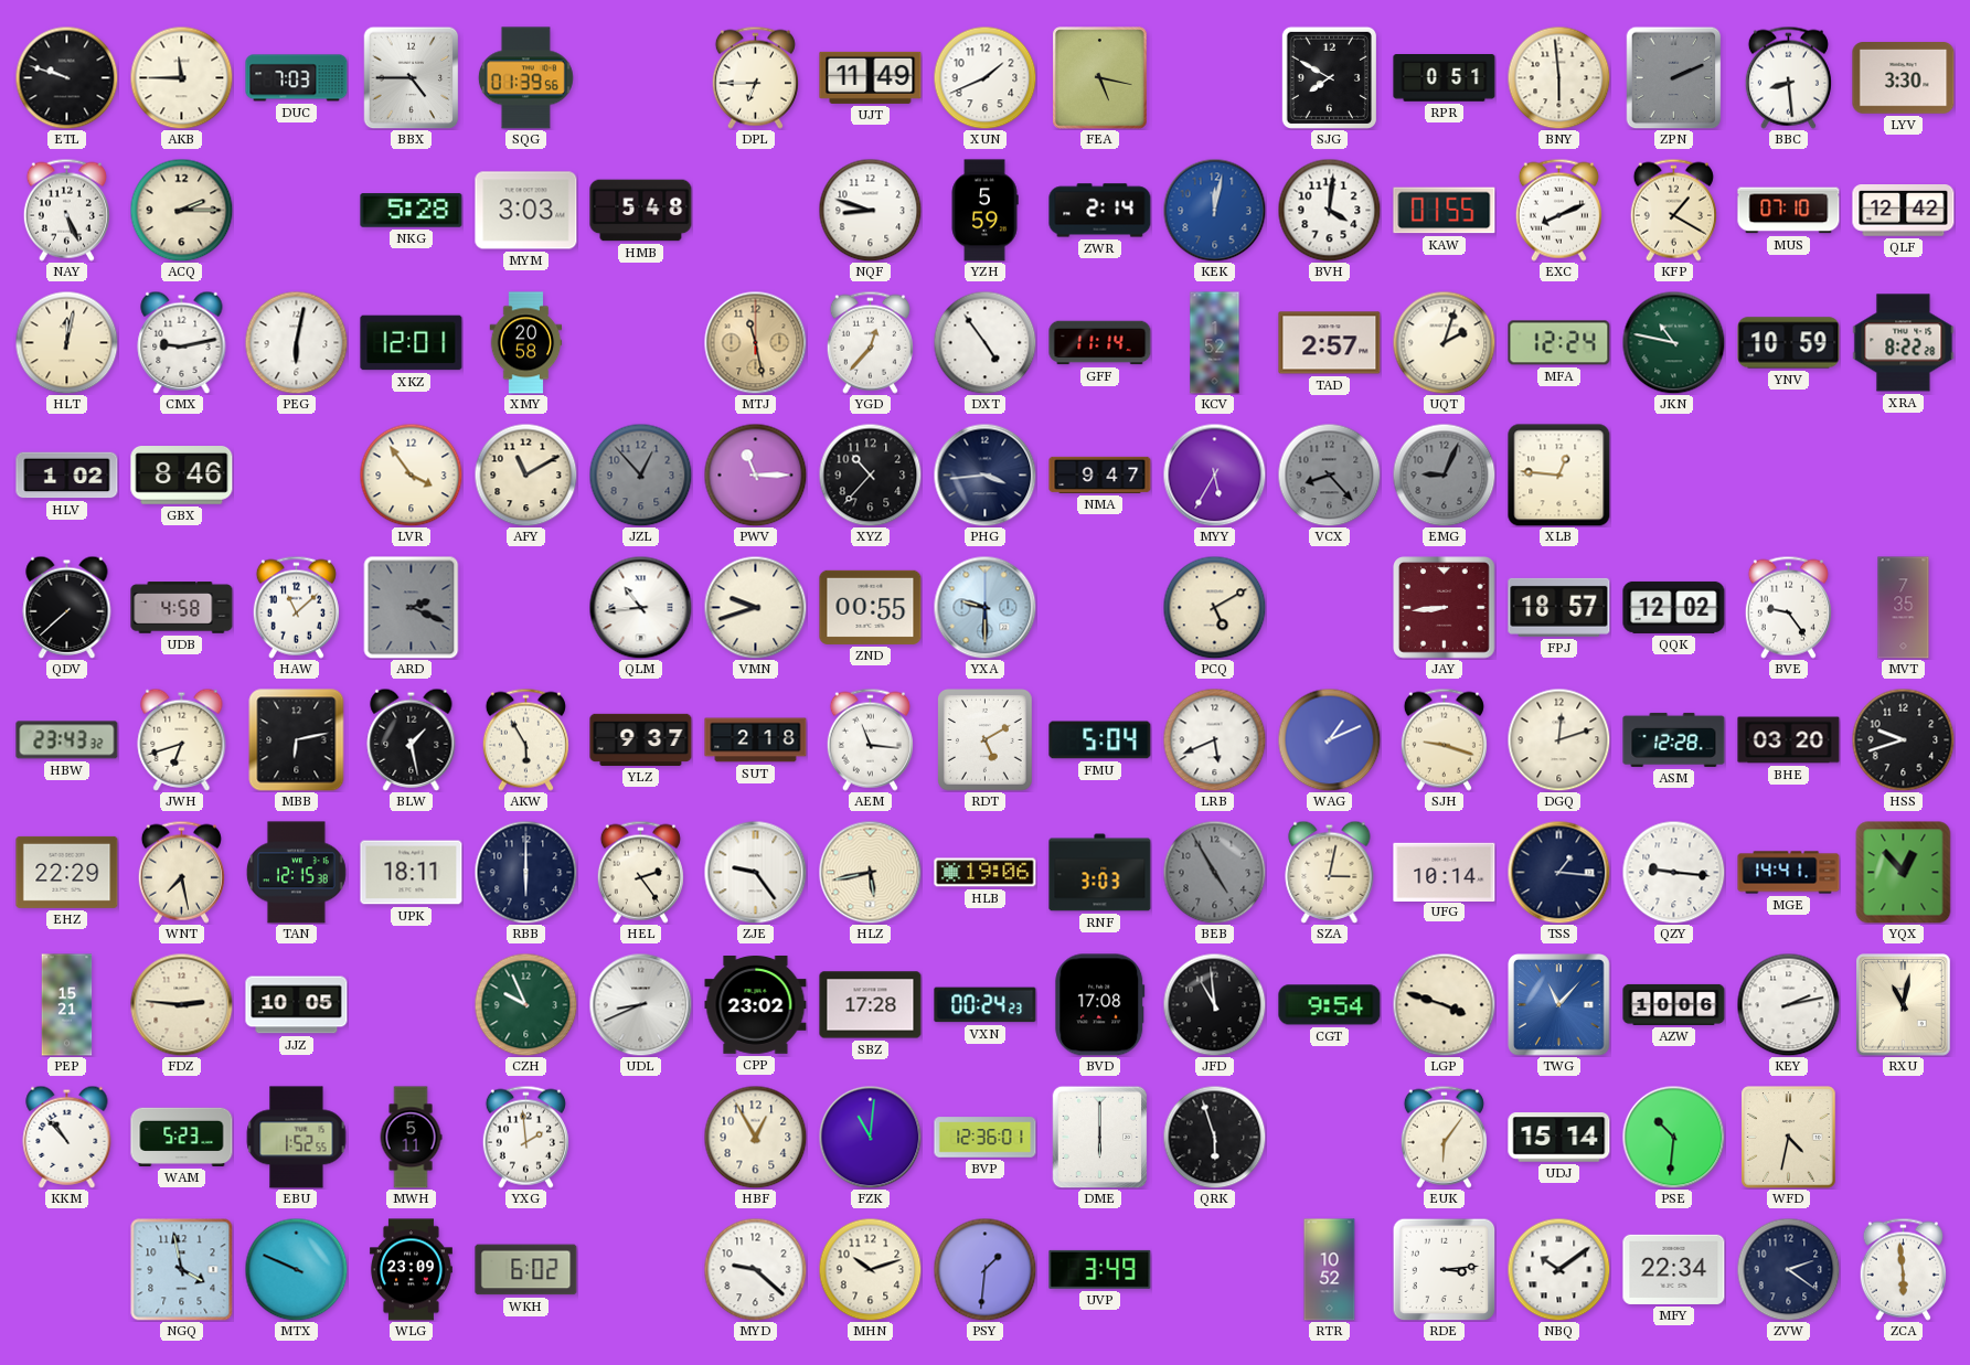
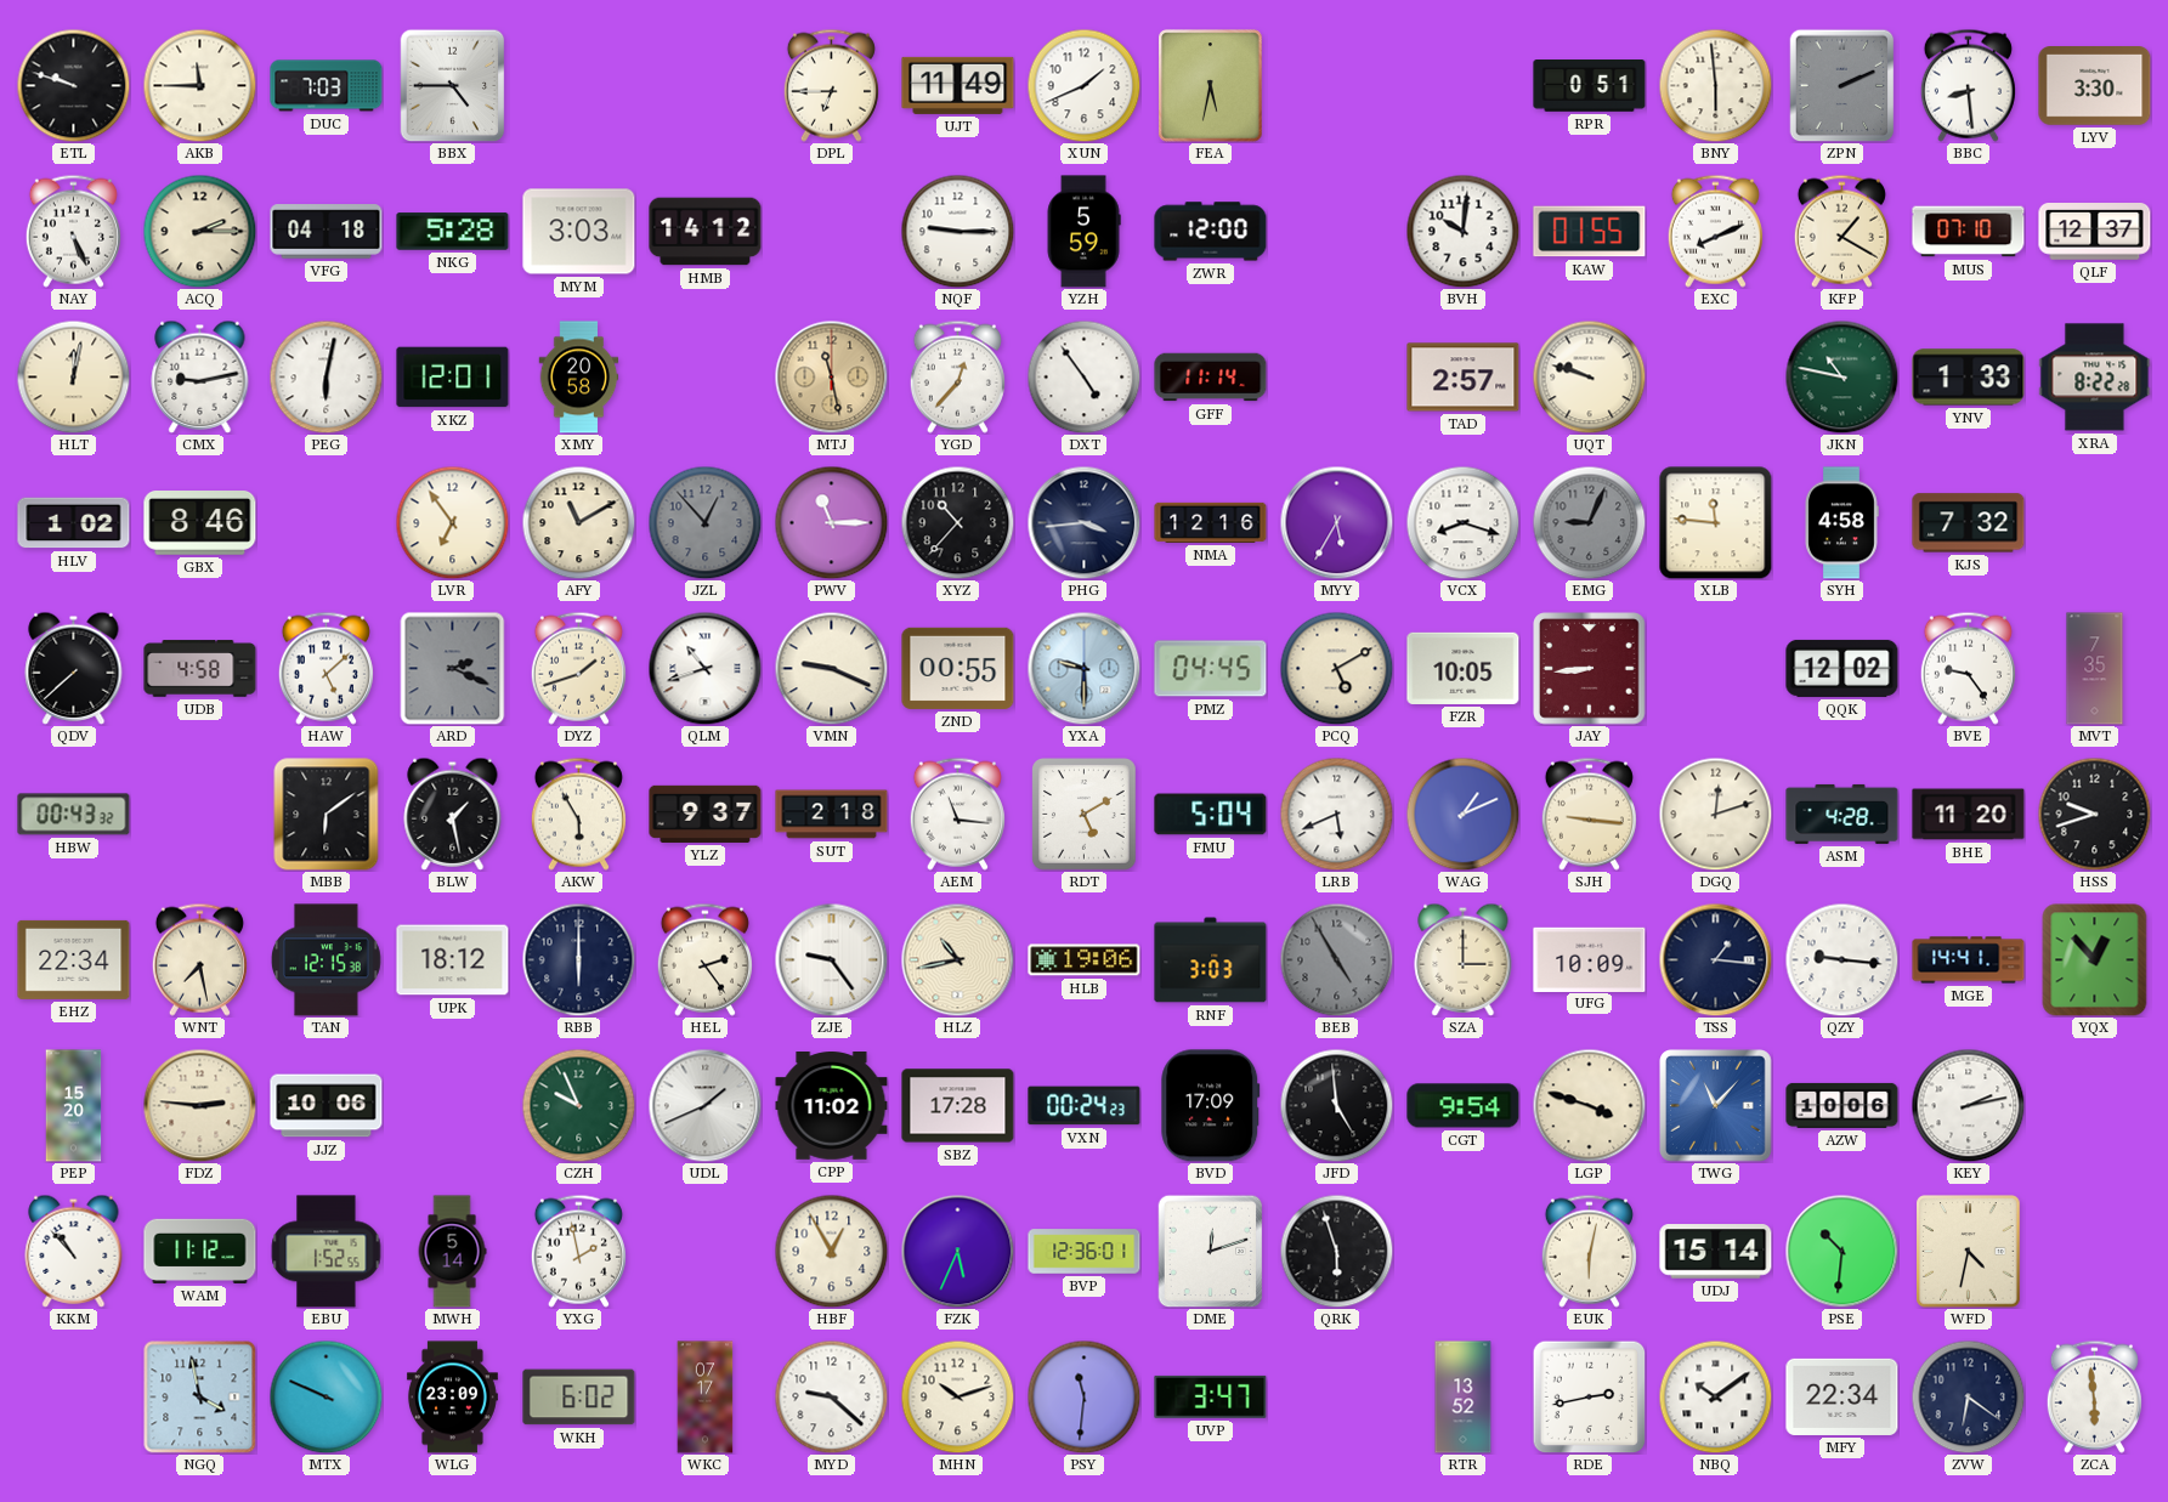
SQG: 01:39 -> none (525, 78)
FEA: 5:17 -> 5:32 (1211, 86)
SJG: 7:50 -> none (1329, 77)
VFG: none -> 04:18 (327, 232)
HMB: 5:48 -> 14:12 (706, 232)
NQF: 8:48 -> 9:15 (957, 231)
ZWR: 2:14 -> 12:00 (1211, 232)
KEK: 12:02 -> none (1214, 210)
BVH: 4:01 -> 10:01 (1462, 231)
QLF: 12:42 -> 12:37 (2095, 232)
KCV: 1:52 -> none (1215, 343)
UQT: 2:03 -> 9:48 (1589, 376)
MFA: 12:24 -> none (1559, 343)
YNV: 10:59 -> 1:33 (1969, 378)
LVR: 3:54 -> 6:54 (452, 522)
NMA: 9:47 -> 12:16 (1211, 522)
VCX: 8:23 -> 8:18 (1462, 522)
VCX dial: grey -> white (1462, 522)
XLB: 12:46 -> 11:46 (1716, 523)
SYH: none -> 4:58 (1841, 523)
KJS: none -> 7:32 (1969, 523)
HAW: 11:08 -> 5:08 (326, 668)
DYZ: none -> 1:42 (578, 668)
QLM: 10:44 -> 10:42 (704, 668)
VMN: 9:42 -> 9:19 (831, 668)
PMZ: none -> 04:45 (1211, 669)
FZR: none -> 10:05 (1464, 668)
FPJ: 18:57 -> none (1559, 607)
HBW: 23:43 -> 00:43 (74, 815)
JWH: 6:42 -> none (182, 739)
MBB: 6:13 -> 6:09 (327, 815)
SJH: 9:18 -> 9:16 (1589, 814)
ASM: 12:28 -> 4:28 (1842, 814)
BHE: 03:20 -> 11:20 (1969, 815)
EHZ: 22:29 -> 22:34 (74, 959)
UPK: 18:11 -> 18:12 (453, 960)
HLZ: 5:43 -> 10:43 (957, 959)
SZA: 3:02 -> 3:00 (1464, 959)
UFG: 10:14 -> 10:09 (1590, 959)
PEP: 15:21 -> 15:20 (74, 1106)
JJZ: 10:05 -> 10:06 (327, 1106)
UDL: 8:41 -> 1:41 (704, 1105)
CPP: 23:02 -> 11:02 (832, 1106)
BVD: 17:08 -> 17:09 (1211, 1106)
JFD: 10:59 -> 4:59 (1336, 1105)
RXU: 11:02 -> none (1904, 1005)
WAM: 5:23 -> 11:12 (200, 1251)
MWH: 5:11 -> 5:14 (452, 1252)
YXG: 1:59 -> 1:58 (578, 1251)
FZK: 11:01 -> 5:34 (957, 1251)
DME: 6:00 -> 12:12 (1211, 1251)
EUK: 6:06 -> 6:02 (1589, 1251)
WKC: none -> 07:17 (706, 1398)
PSY: 1:31 -> 11:31 (1083, 1396)
UVP: 3:49 -> 3:47 (1211, 1396)
RTR: 10:52 -> 13:52 (1464, 1398)
RDE: 3:14 -> 2:43 (1589, 1396)
ZVW: 2:21 -> 6:21 (1968, 1396)
